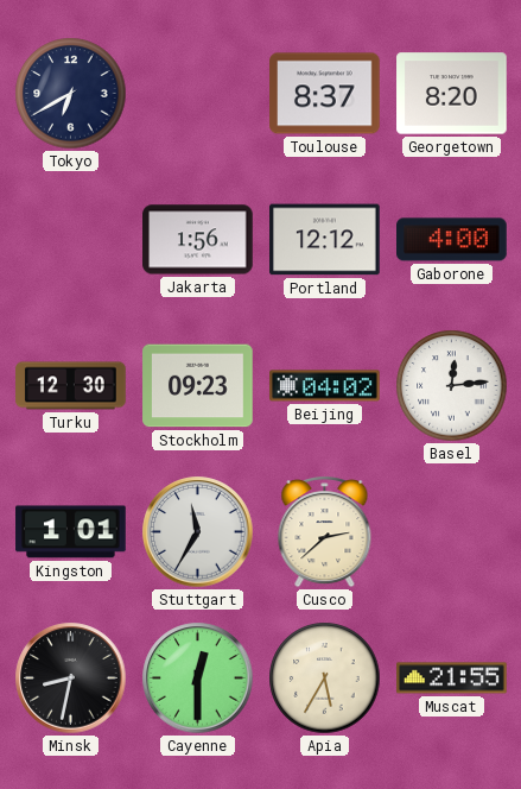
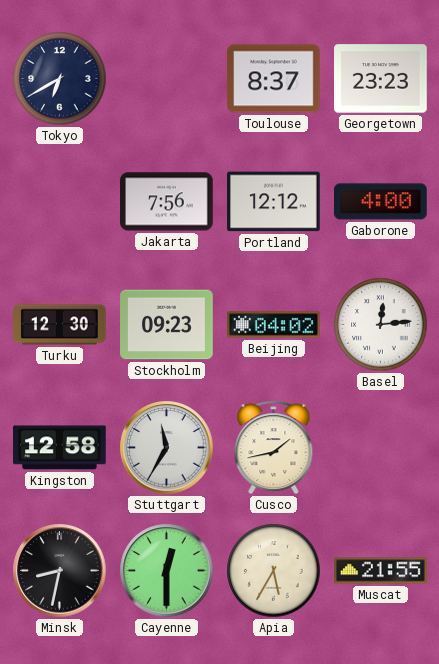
Georgetown: 8:20 -> 23:23 (381, 79)
Jakarta: 1:56 -> 7:56 (167, 202)
Kingston: 1:01 -> 12:58 (60, 448)
Cusco: 2:38 -> 1:43 (274, 448)
